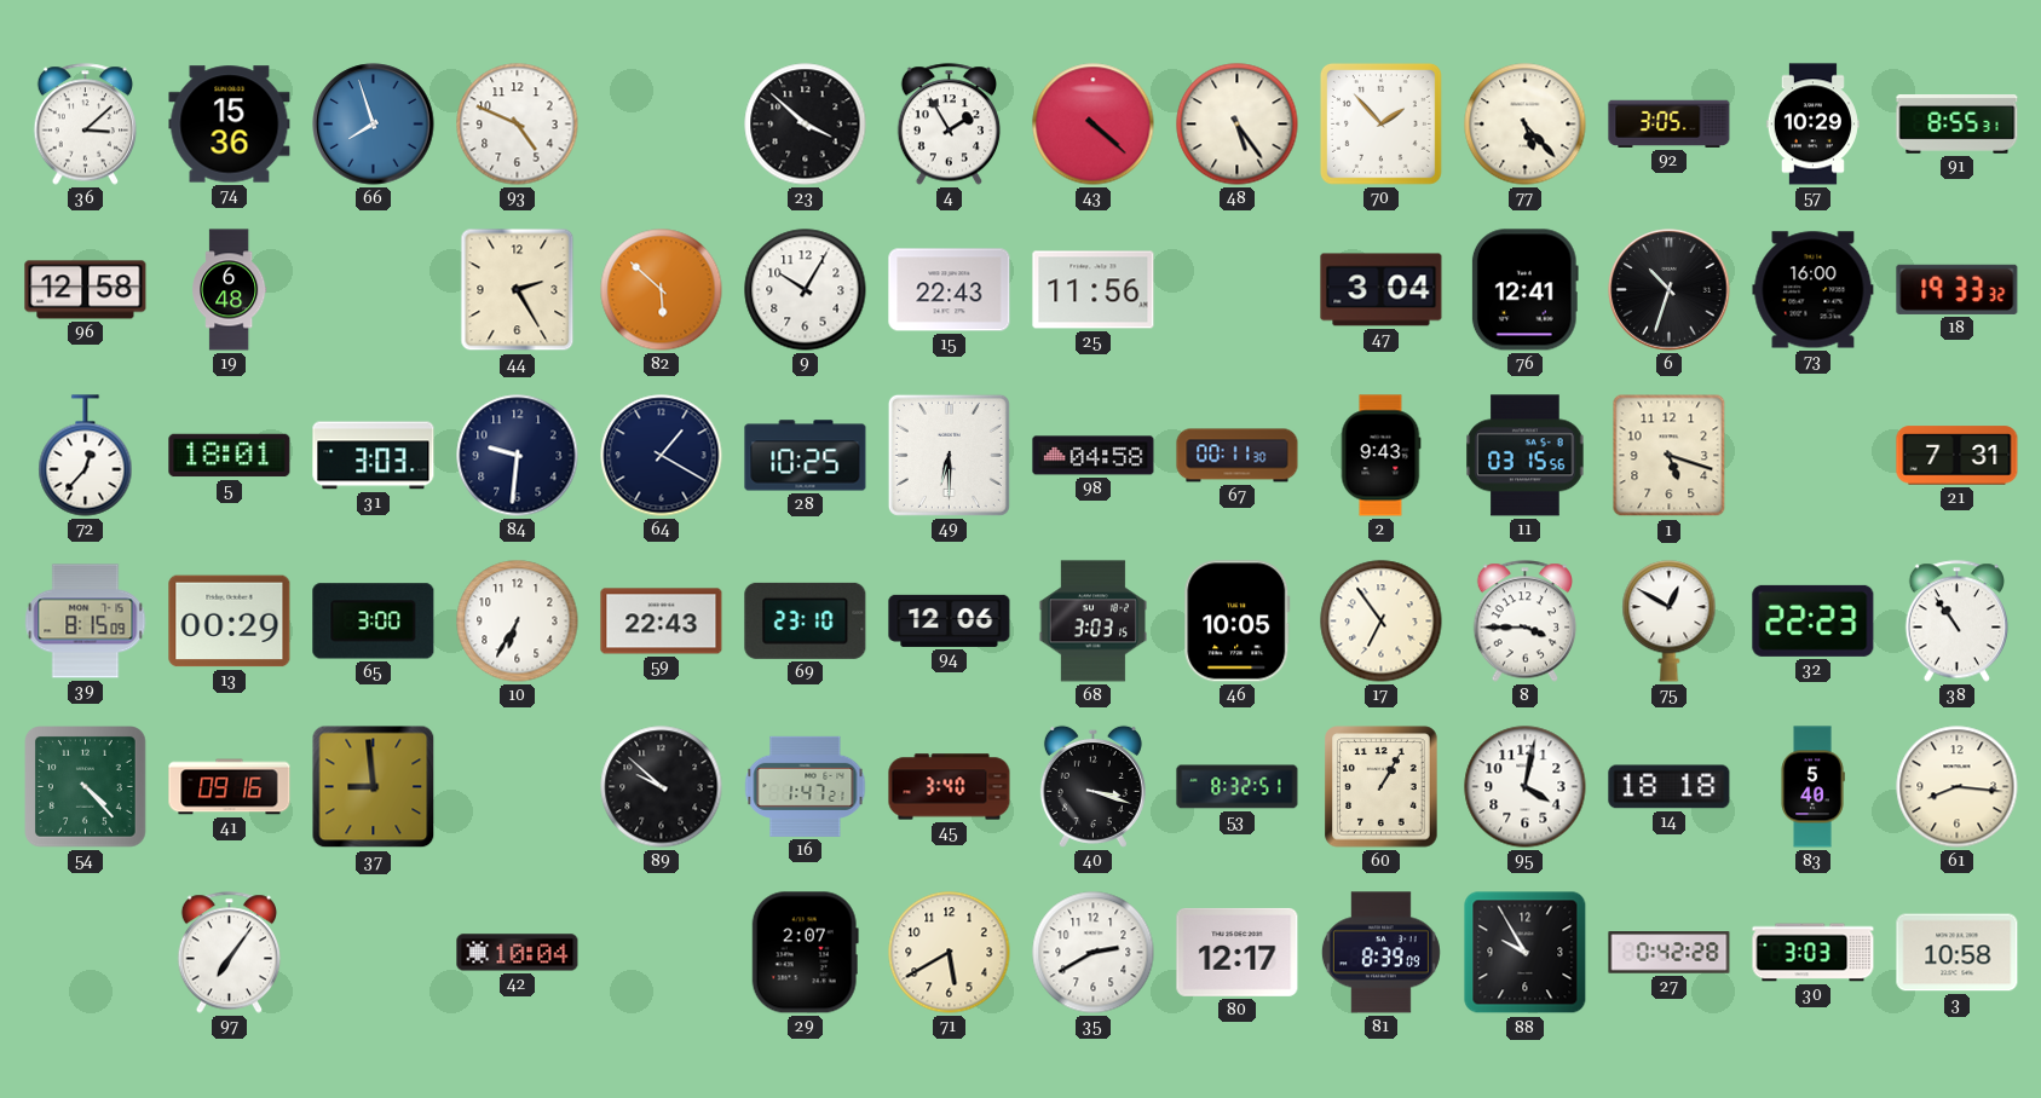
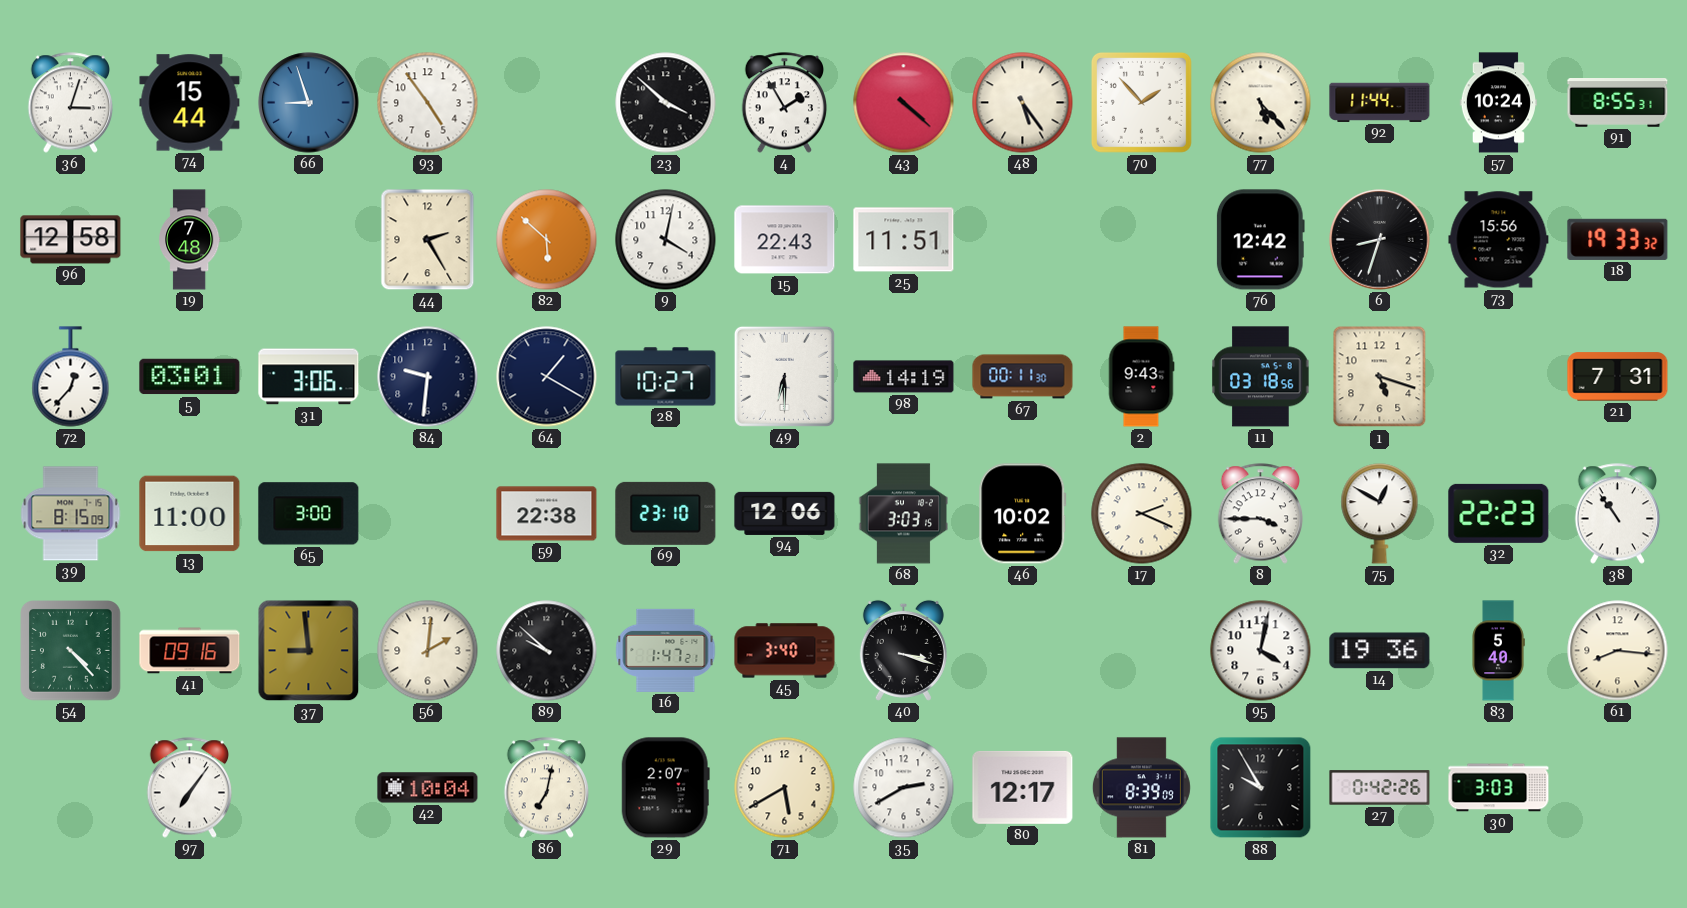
36: 3:08 -> 3:03 (71, 103)
74: 15:36 -> 15:44 (190, 103)
66: 7:57 -> 8:57 (309, 103)
93: 4:49 -> 4:54 (428, 103)
92: 3:05 -> 11:44 (1380, 102)
57: 10:29 -> 10:24 (1498, 103)
19: 6:48 -> 7:48 (190, 240)
9: 10:05 -> 4:02 (666, 240)
25: 11:56 -> 11:51 (904, 240)
47: 3:04 -> none (1382, 290)
76: 12:41 -> 12:42 (1260, 240)
6: 10:33 -> 8:33 (1380, 240)
73: 16:00 -> 15:56 (1499, 240)
5: 18:01 -> 03:01 (190, 377)
31: 3:03 -> 3:06 (309, 377)
28: 10:25 -> 10:27 (666, 377)
98: 04:58 -> 14:19 (904, 377)
11: 03:15 -> 03:18 (1261, 377)
13: 00:29 -> 11:00 (190, 514)
10: 6:35 -> none (518, 622)
59: 22:43 -> 22:38 (547, 514)
46: 10:05 -> 10:02 (1023, 514)
17: 6:54 -> 2:19 (1142, 514)
56: none -> 2:01 (428, 651)
53: 8:32 -> none (1238, 787)
60: 1:05 -> none (1382, 787)
14: 18:18 -> 19:36 (1380, 651)
86: none -> 7:02 (547, 788)
27: 0:42:28 -> 0:42:26 (1380, 788)
3: 10:58 -> none (1958, 953)
